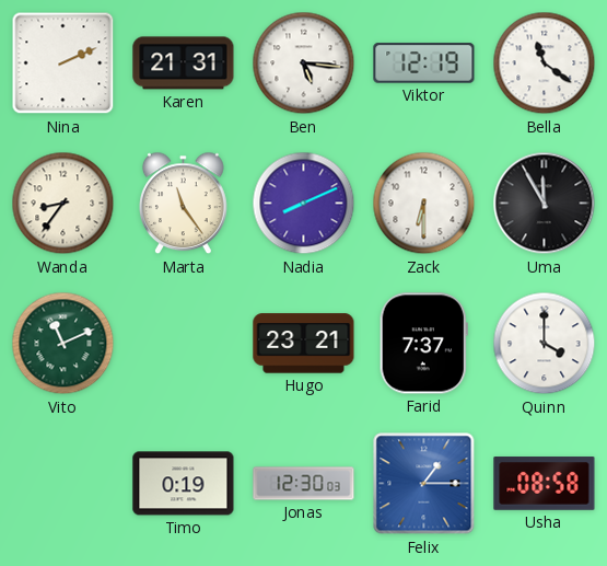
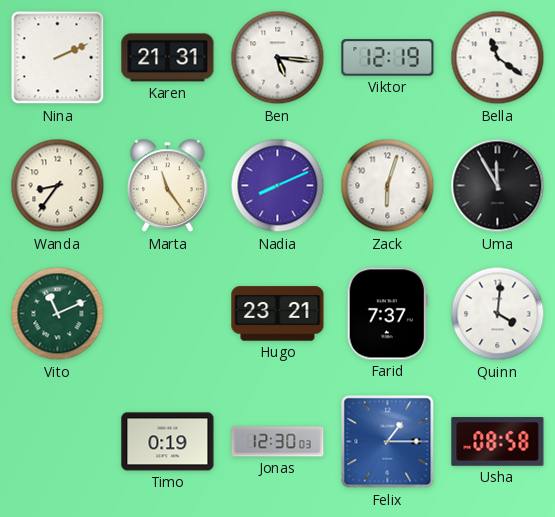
Zack: 6:30 -> 6:03 (388, 186)
Quinn: 4:00 -> 4:01 (498, 314)
